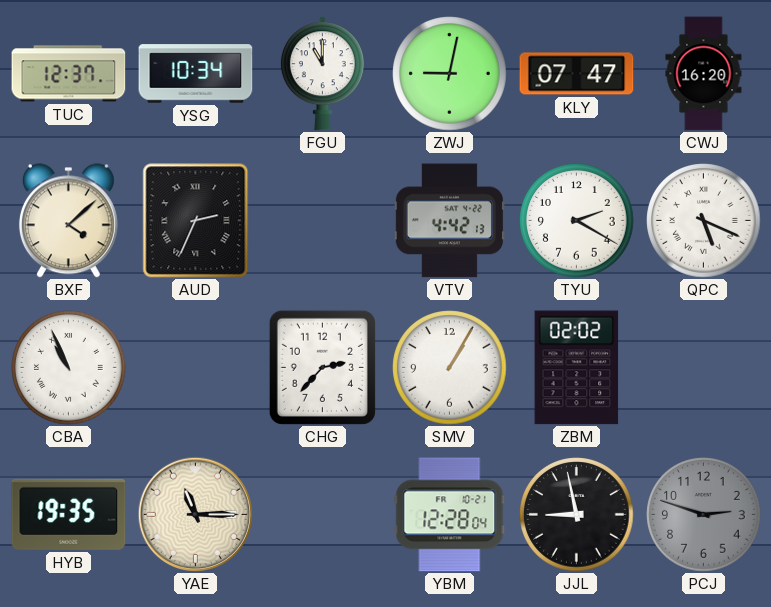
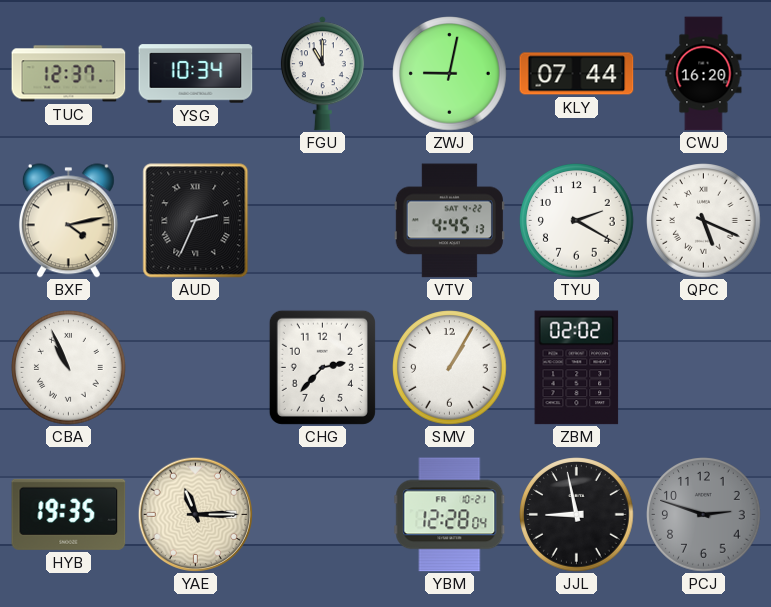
KLY: 07:47 -> 07:44 (577, 74)
BXF: 4:08 -> 4:13 (68, 221)
VTV: 4:42 -> 4:45 (449, 221)
